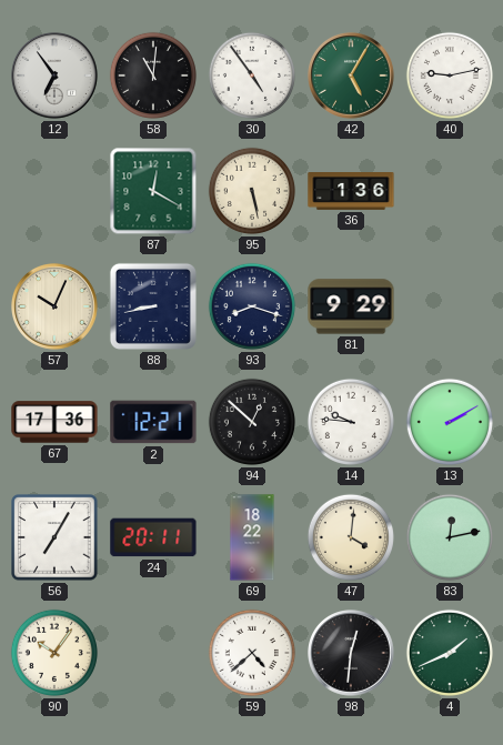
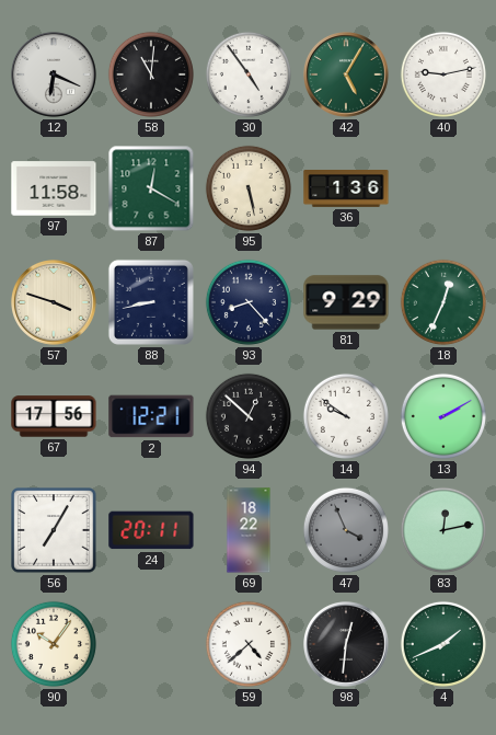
12: 6:54 -> 6:19 (55, 76)
97: none -> 11:58 (54, 188)
57: 10:04 -> 3:48 (55, 303)
93: 8:18 -> 8:23 (249, 302)
18: none -> 12:34 (443, 302)
67: 17:36 -> 17:56 (54, 416)
14: 9:46 -> 9:51 (346, 416)
47: 4:01 -> 3:56 (346, 530)
47 dial: cream -> grey (346, 530)
